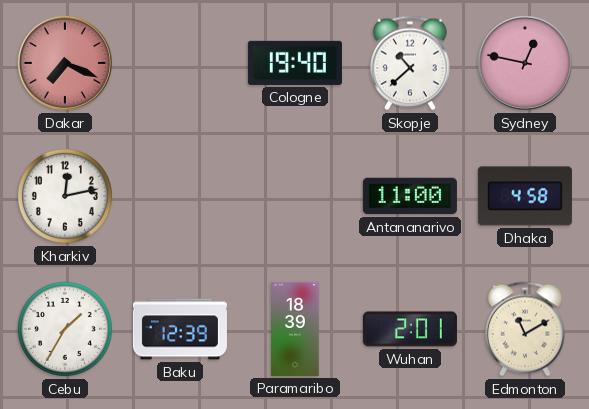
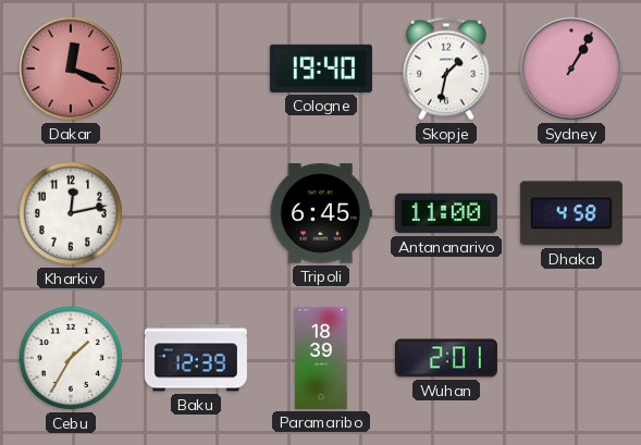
Dakar: 7:19 -> 12:19 (71, 69)
Skopje: 10:38 -> 1:32 (446, 69)
Sydney: 12:47 -> 1:05 (571, 69)
Tripoli: none -> 6:45 (321, 213)
Edmonton: 11:10 -> none (525, 329)
